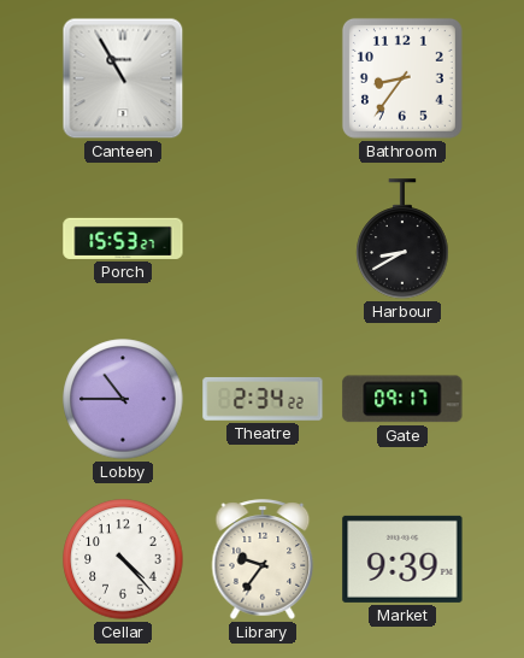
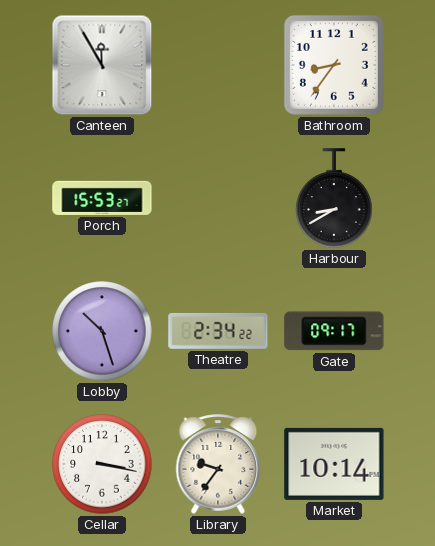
Canteen: 10:55 -> 11:55 (102, 65)
Lobby: 10:45 -> 10:27 (102, 331)
Cellar: 4:23 -> 3:17 (102, 464)
Market: 9:39 -> 10:14 (334, 464)
